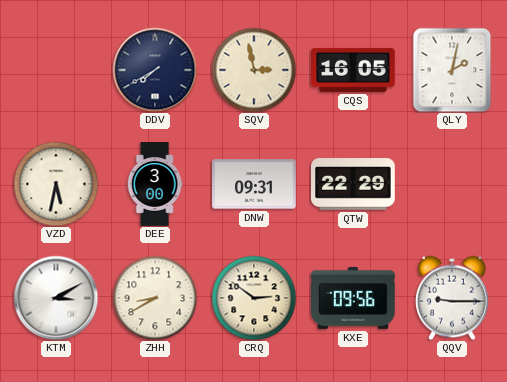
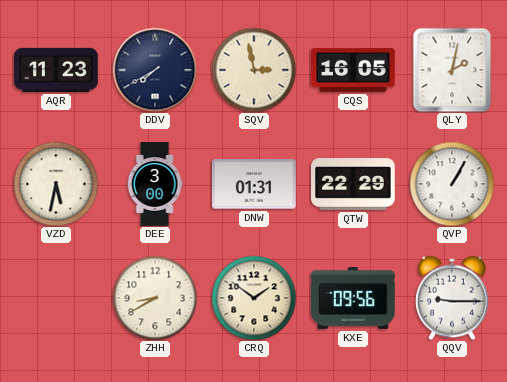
AQR: none -> 11:23 (56, 70)
DNW: 09:31 -> 01:31 (254, 184)
QVP: none -> 1:05 (452, 184)
KTM: 3:10 -> none (56, 298)
CRQ: 2:51 -> 1:51 (254, 298)
